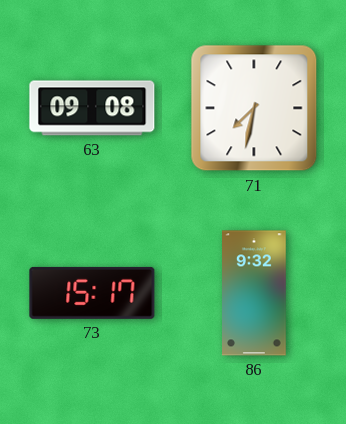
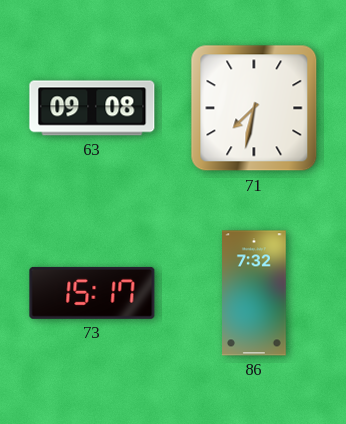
86: 9:32 -> 7:32 (255, 293)
